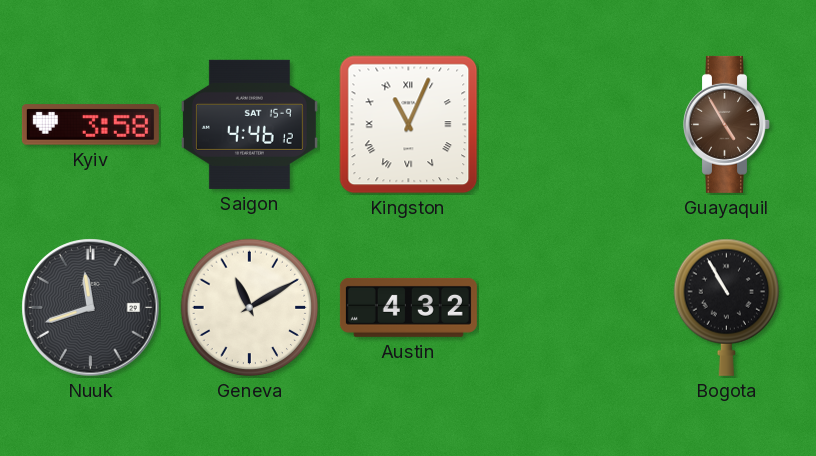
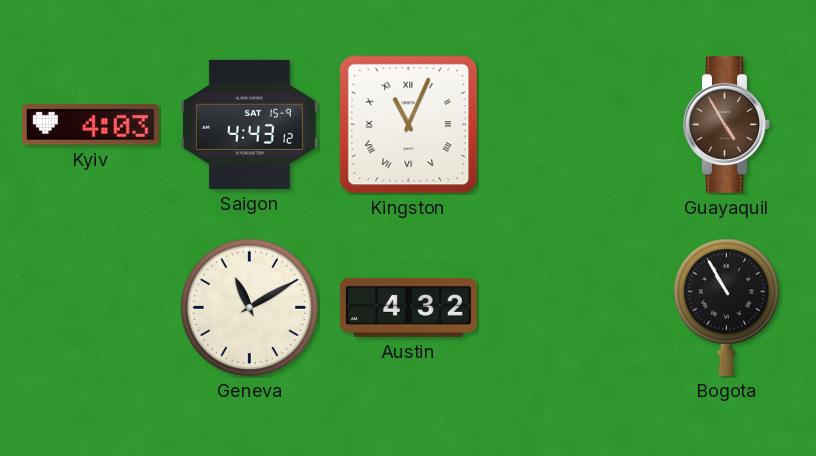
Kyiv: 3:58 -> 4:03 (90, 125)
Saigon: 4:46 -> 4:43 (249, 124)
Nuuk: 11:42 -> none (91, 308)
